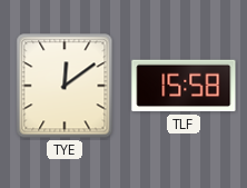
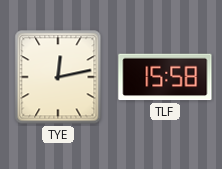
TYE: 12:09 -> 12:13 (58, 77)
